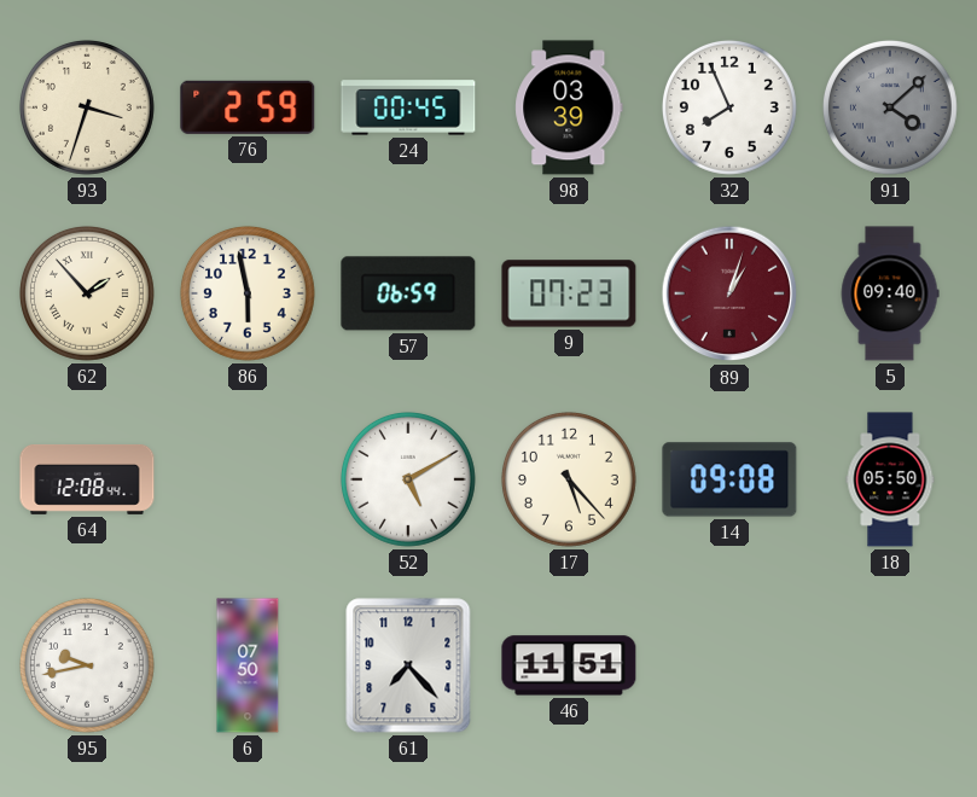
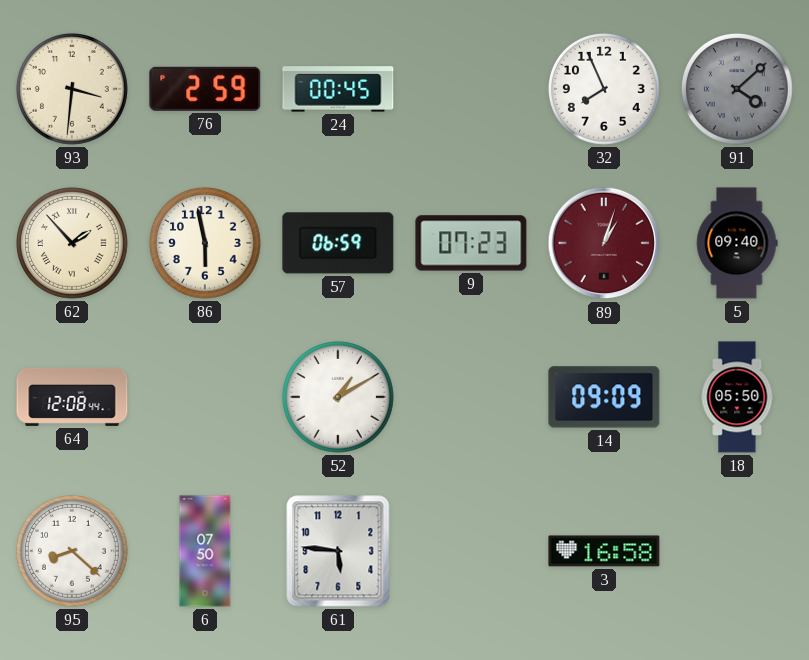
93: 3:33 -> 3:31 (72, 89)
98: 03:39 -> none (569, 107)
52: 5:10 -> 1:10 (338, 397)
17: 5:23 -> none (569, 479)
14: 09:08 -> 09:09 (604, 397)
95: 9:43 -> 8:22 (72, 551)
61: 7:23 -> 5:46 (338, 551)
46: 11:51 -> none (569, 665)
3: none -> 16:58 (604, 551)
